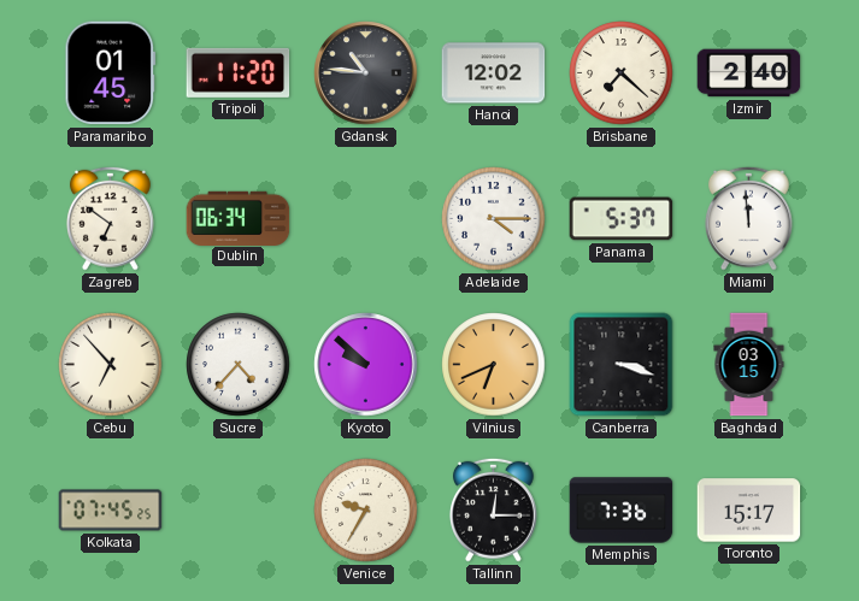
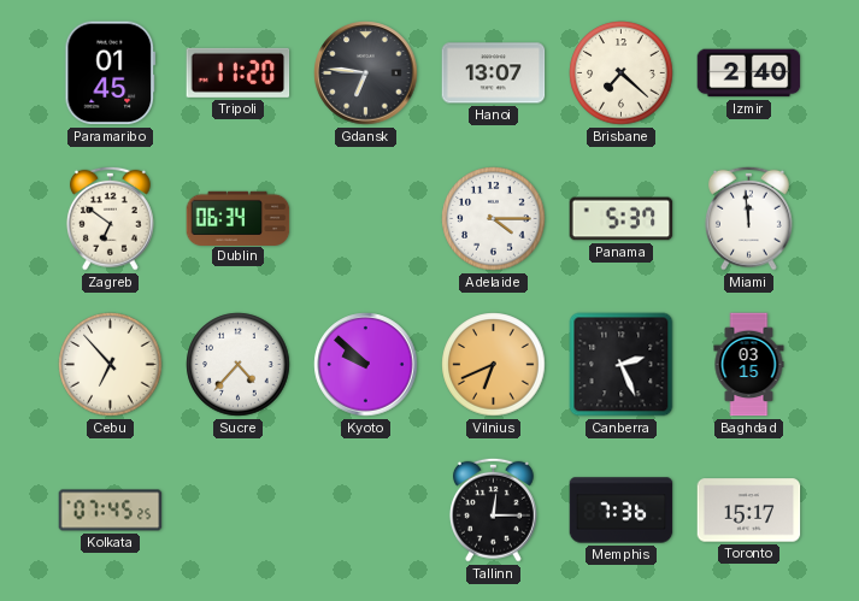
Gdansk: 10:46 -> 6:46 (366, 73)
Hanoi: 12:02 -> 13:07 (494, 73)
Canberra: 3:18 -> 2:26 (622, 365)
Venice: 9:35 -> none (366, 511)
